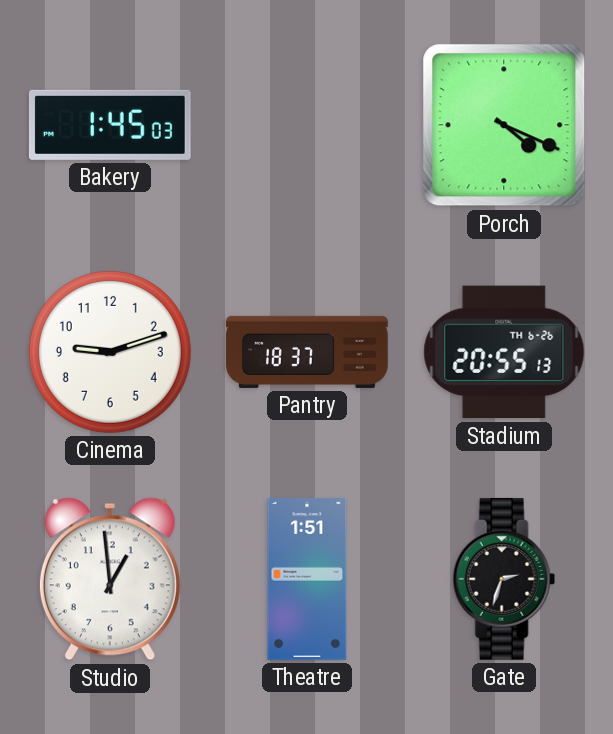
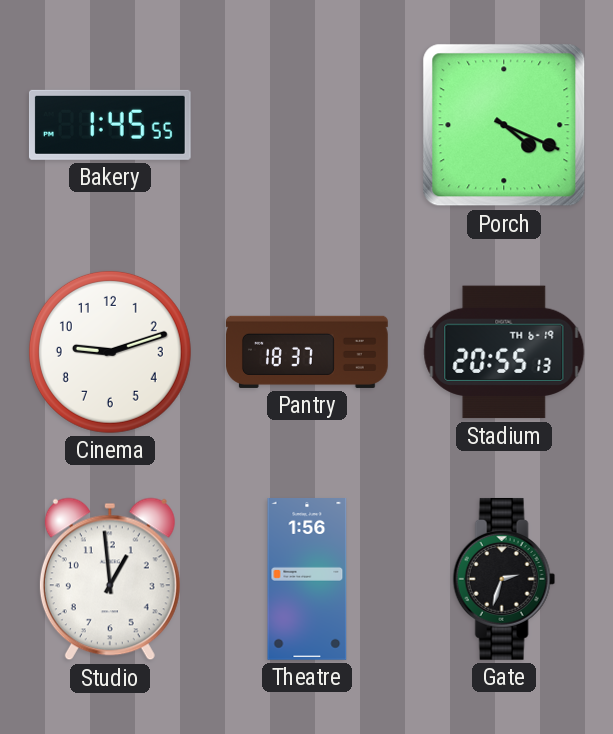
Bakery: 1:45:03 -> 1:45:55 (110, 125)
Stadium date: TH 6-26 -> TH 6-19 (504, 352)
Theatre: 1:51 -> 1:56 (307, 580)
